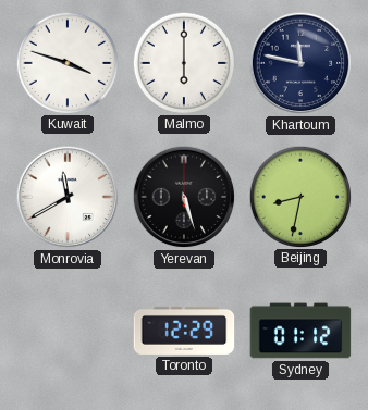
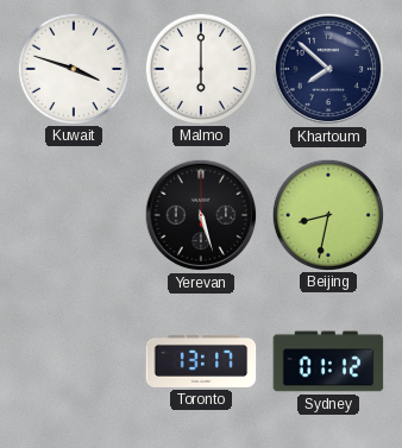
Khartoum: 11:47 -> 7:52 (328, 69)
Monrovia: 11:40 -> none (68, 197)
Toronto: 12:29 -> 13:17 (201, 361)
